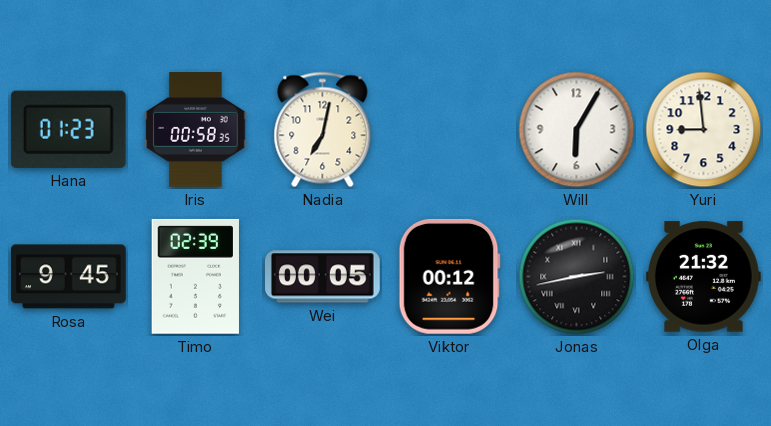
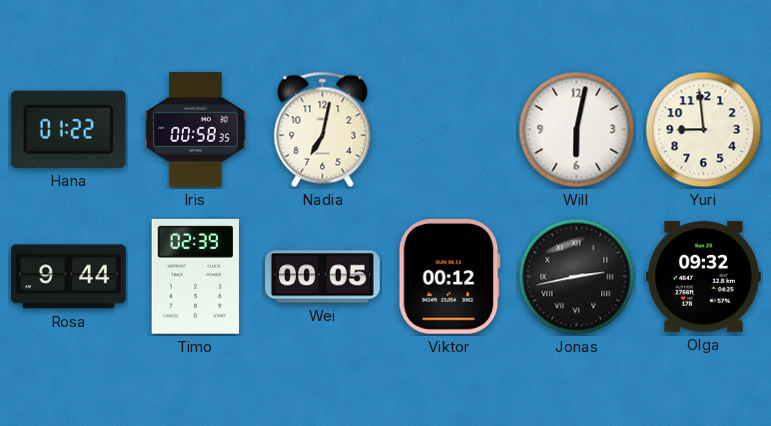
Hana: 01:23 -> 01:22 (68, 129)
Will: 6:05 -> 6:02 (577, 130)
Rosa: 9:45 -> 9:44 (69, 277)
Olga: 21:32 -> 09:32 (704, 277)
